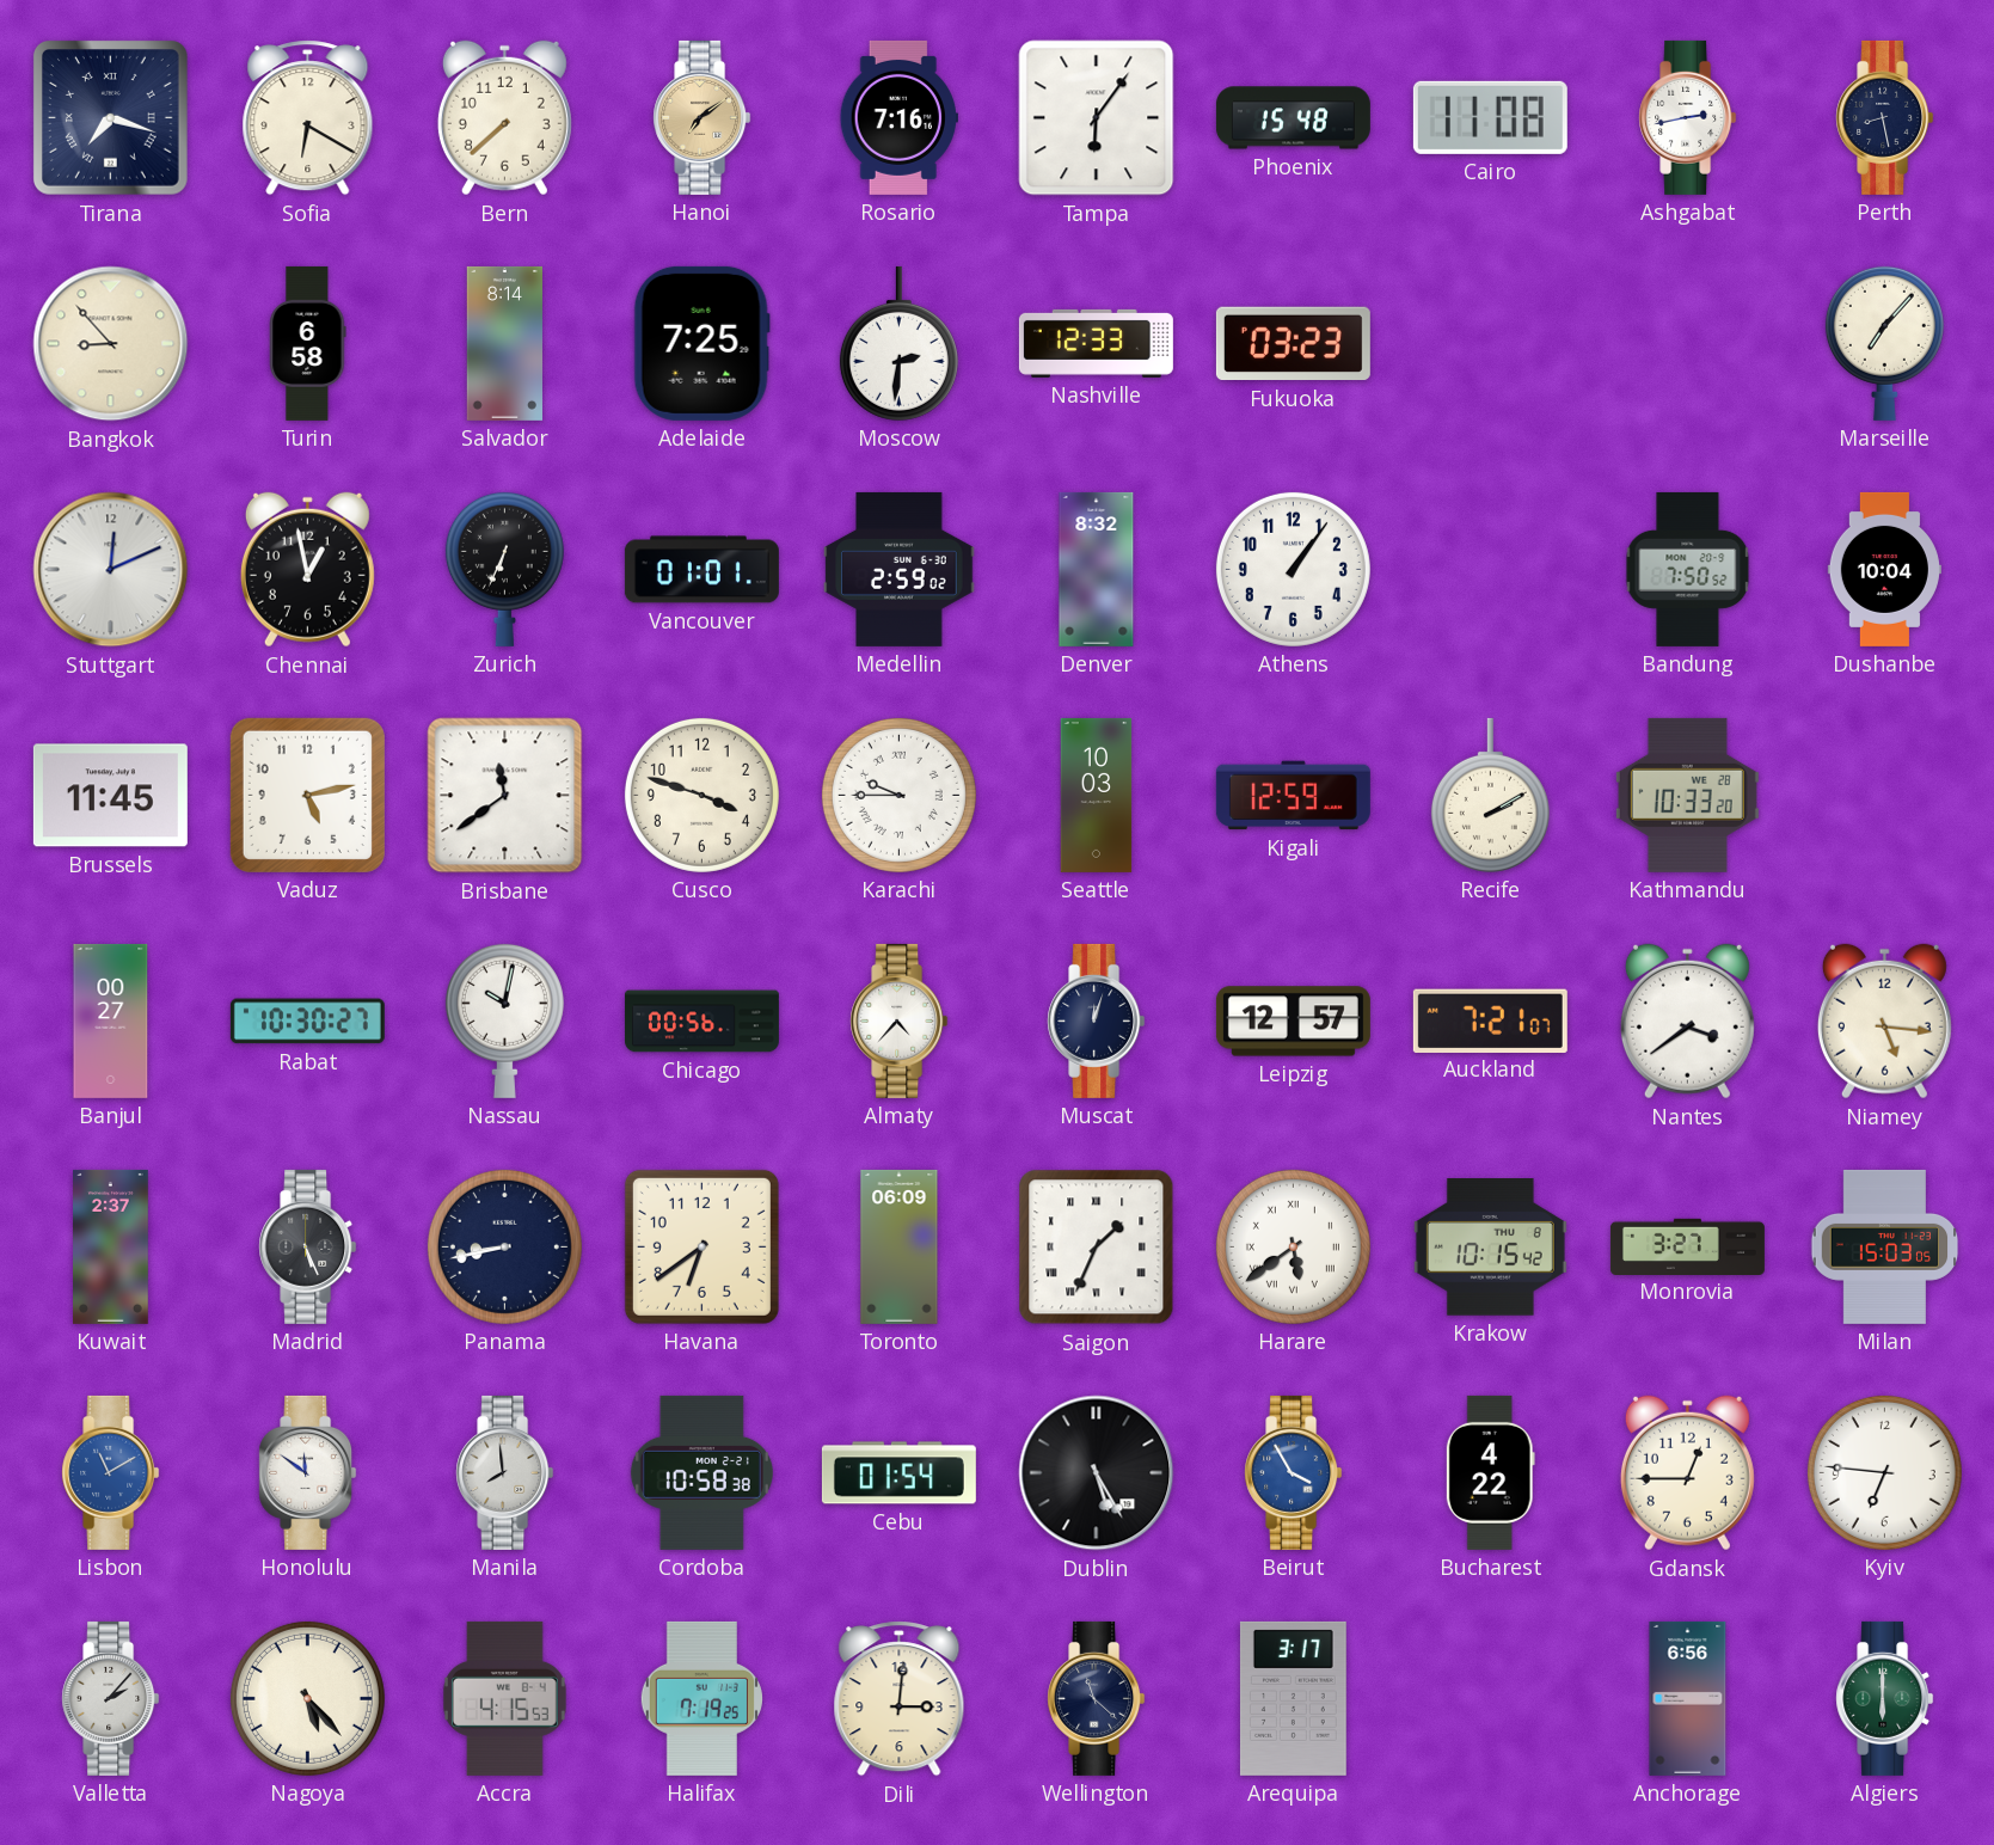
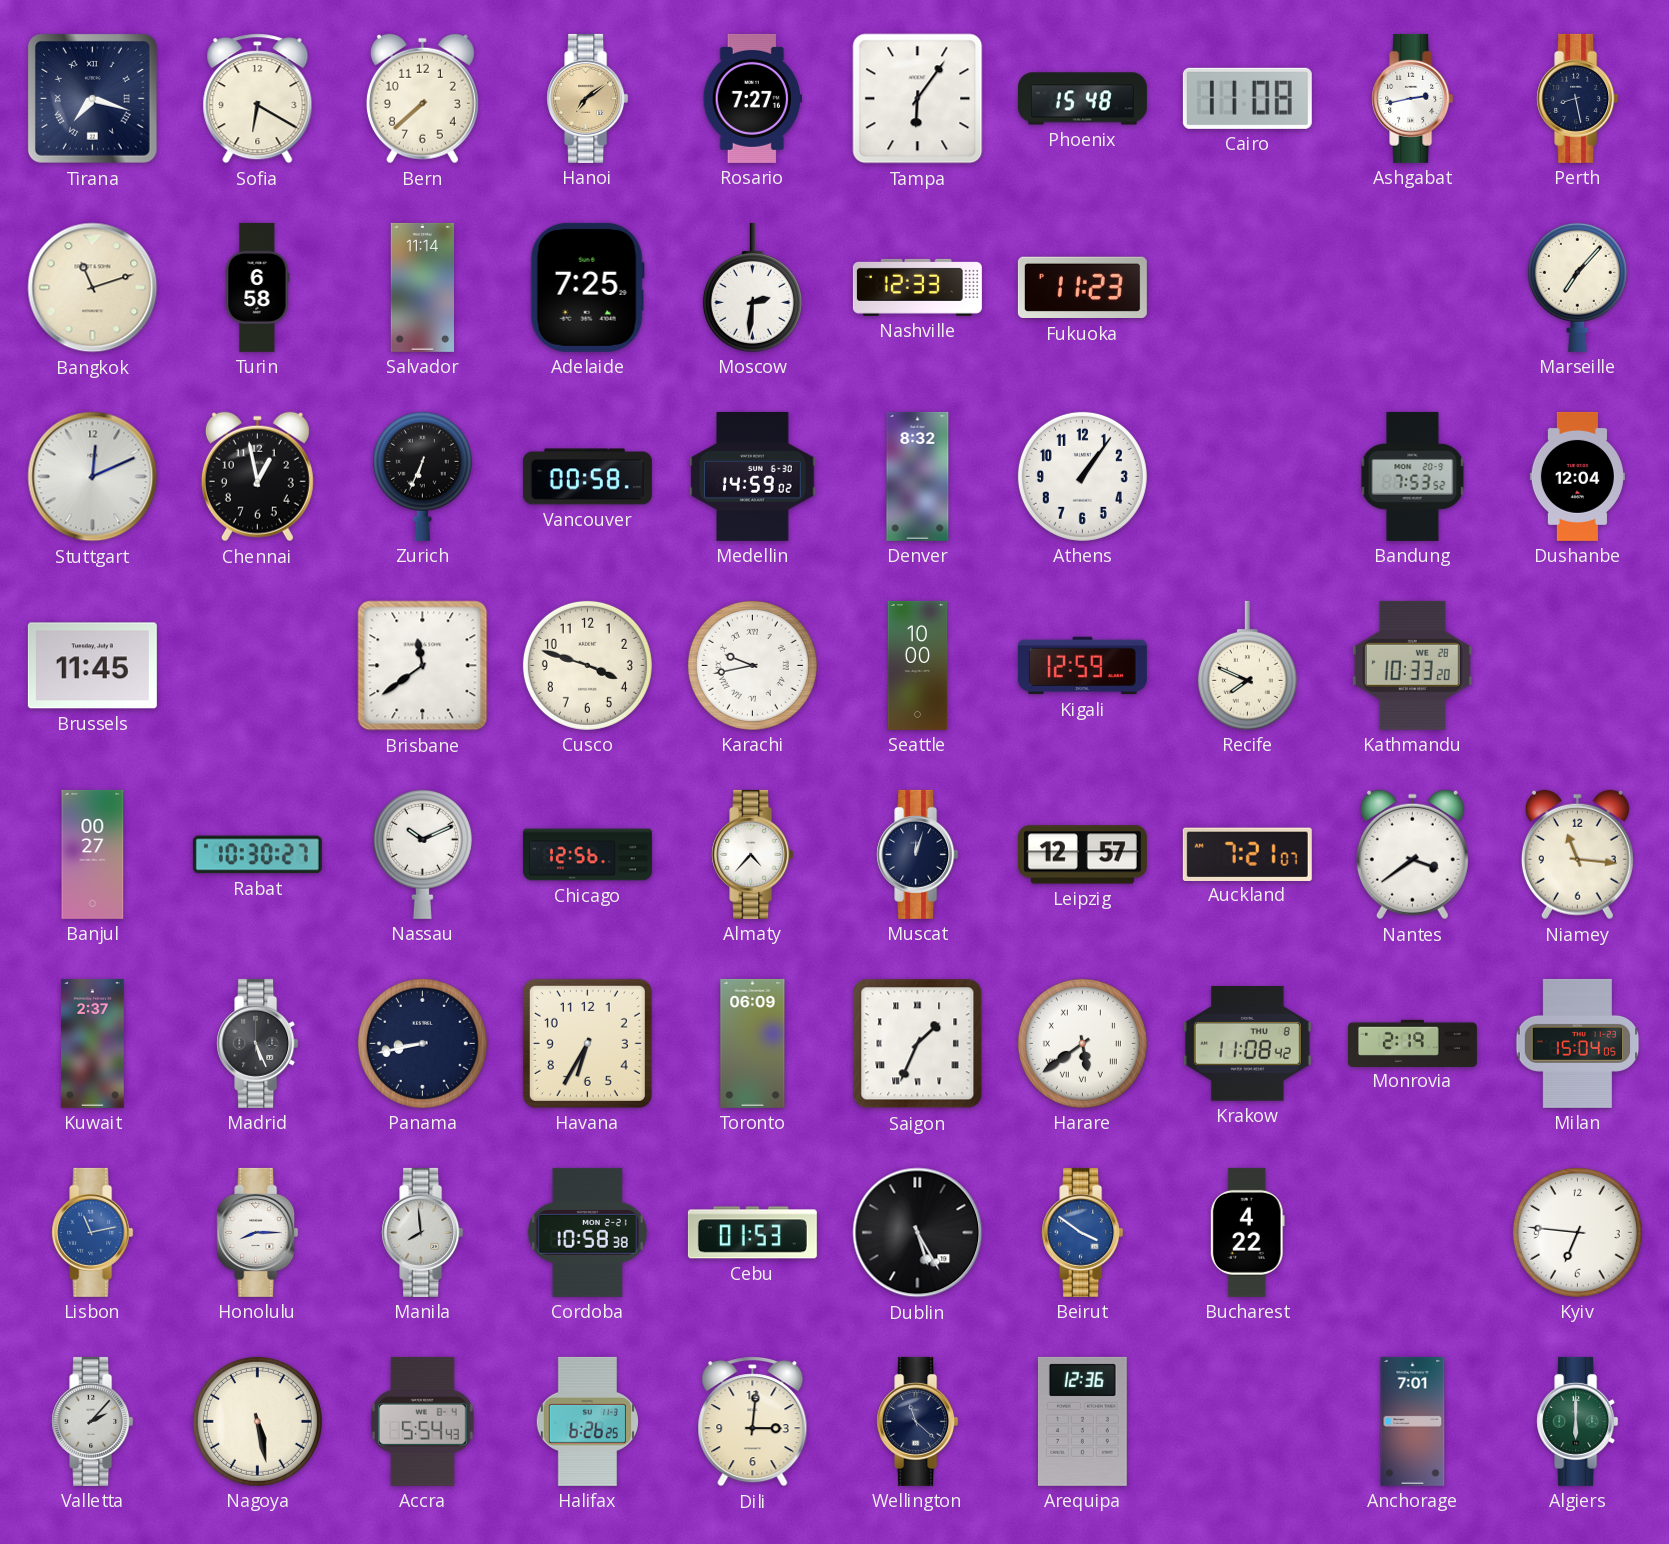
Rosario: 7:16 -> 7:27 (752, 98)
Bangkok: 8:53 -> 11:12 (93, 288)
Salvador: 8:14 -> 11:14 (422, 287)
Fukuoka: 03:23 -> 11:23 (1082, 288)
Vancouver: 01:01 -> 00:58 (587, 477)
Medellin: 2:59 -> 14:59 (753, 476)
Bandung: 7:50 -> 7:53 (1413, 476)
Dushanbe: 10:04 -> 12:04 (1577, 476)
Vaduz: 5:13 -> none (307, 795)
Karachi: 9:45 -> 9:43 (752, 665)
Seattle: 10:03 -> 10:00 (918, 665)
Recife: 2:10 -> 7:49 (1247, 665)
Nassau: 10:02 -> 10:11 (422, 854)
Chicago: 00:56 -> 12:56 (587, 855)
Niamey: 5:16 -> 11:16 (1577, 855)
Havana: 6:39 -> 6:35 (587, 1043)
Krakow: 10:15 -> 11:08 (1247, 1044)
Monrovia: 3:27 -> 2:19 (1412, 1043)
Milan: 15:03 -> 15:04 (1578, 1043)
Lisbon: 11:10 -> 11:13 (93, 1232)
Honolulu: 11:51 -> 8:15 (258, 1232)
Cebu: 01:54 -> 01:53 (752, 1233)
Beirut: 3:55 -> 3:51 (1083, 1232)
Gdansk: 12:45 -> none (1687, 1473)
Nagoya: 5:23 -> 5:28 (257, 1421)
Accra: 4:15 -> 5:54 (422, 1421)
Halifax: 7:19 -> 6:26 (587, 1421)
Arequipa: 3:17 -> 12:36 (1082, 1421)
Anchorage: 6:56 -> 7:01 (1413, 1421)
